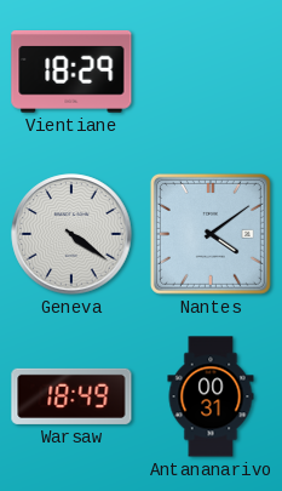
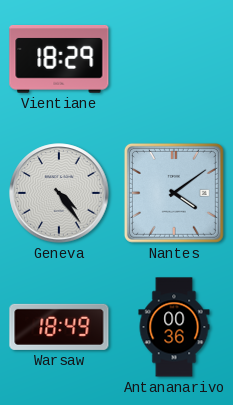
Geneva: 4:21 -> 4:24 (59, 193)
Antananarivo: 00:31 -> 00:36 (174, 327)
